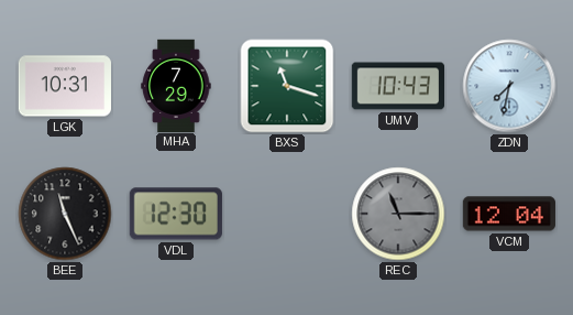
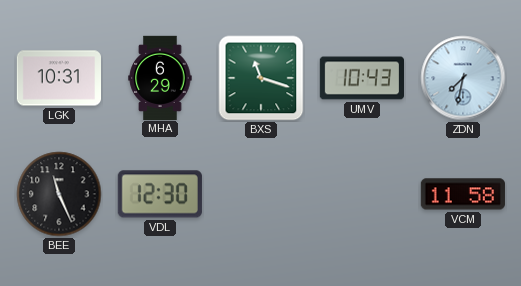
MHA: 7:29 -> 6:29 (160, 77)
REC: 11:15 -> none (398, 214)
VCM: 12:04 -> 11:58 (463, 194)
